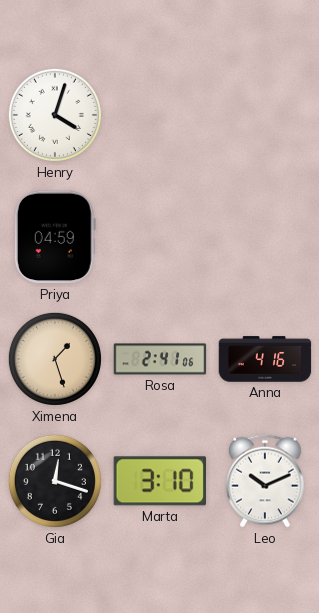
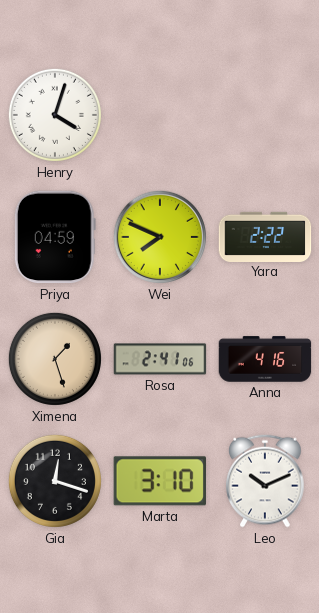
Wei: none -> 7:49 (160, 237)
Yara: none -> 2:22 (265, 236)
